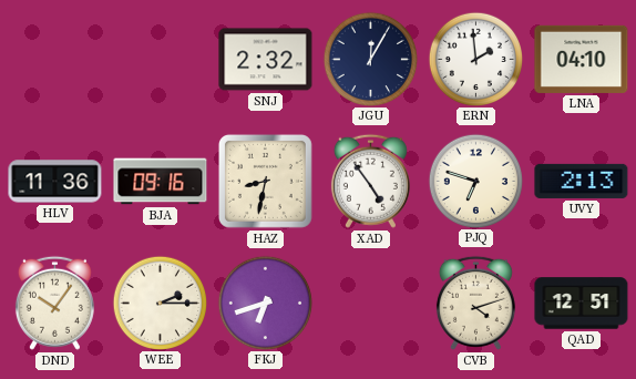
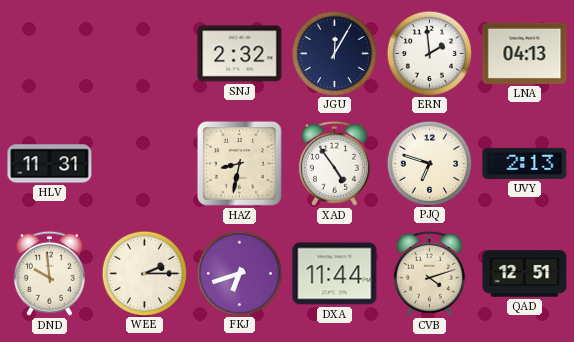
LNA: 04:10 -> 04:13 (525, 53)
HLV: 11:36 -> 11:31 (50, 164)
BJA: 09:16 -> none (161, 182)
DND: 10:06 -> 9:59 (49, 273)
DXA: none -> 11:44 (335, 274)
